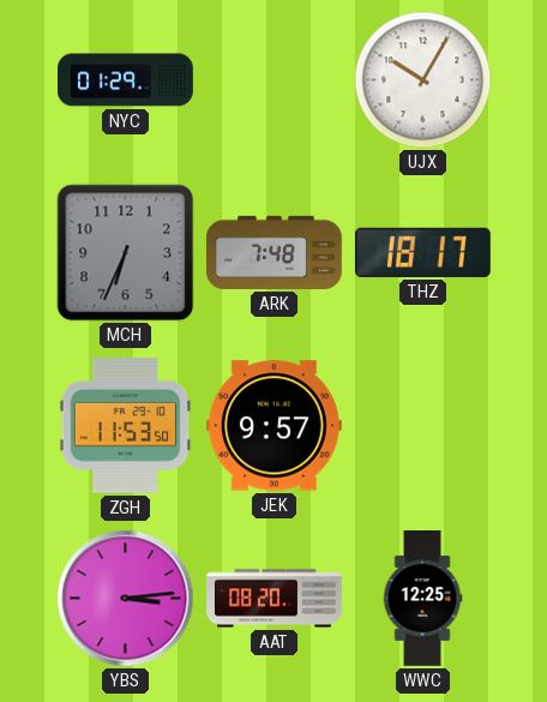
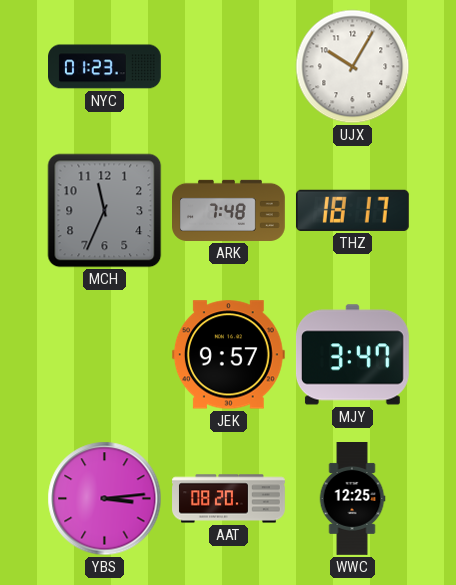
NYC: 01:29 -> 01:23 (105, 67)
MCH: 6:34 -> 11:34 (105, 211)
ZGH: 11:53 -> none (126, 425)
MJY: none -> 3:47 (352, 355)
